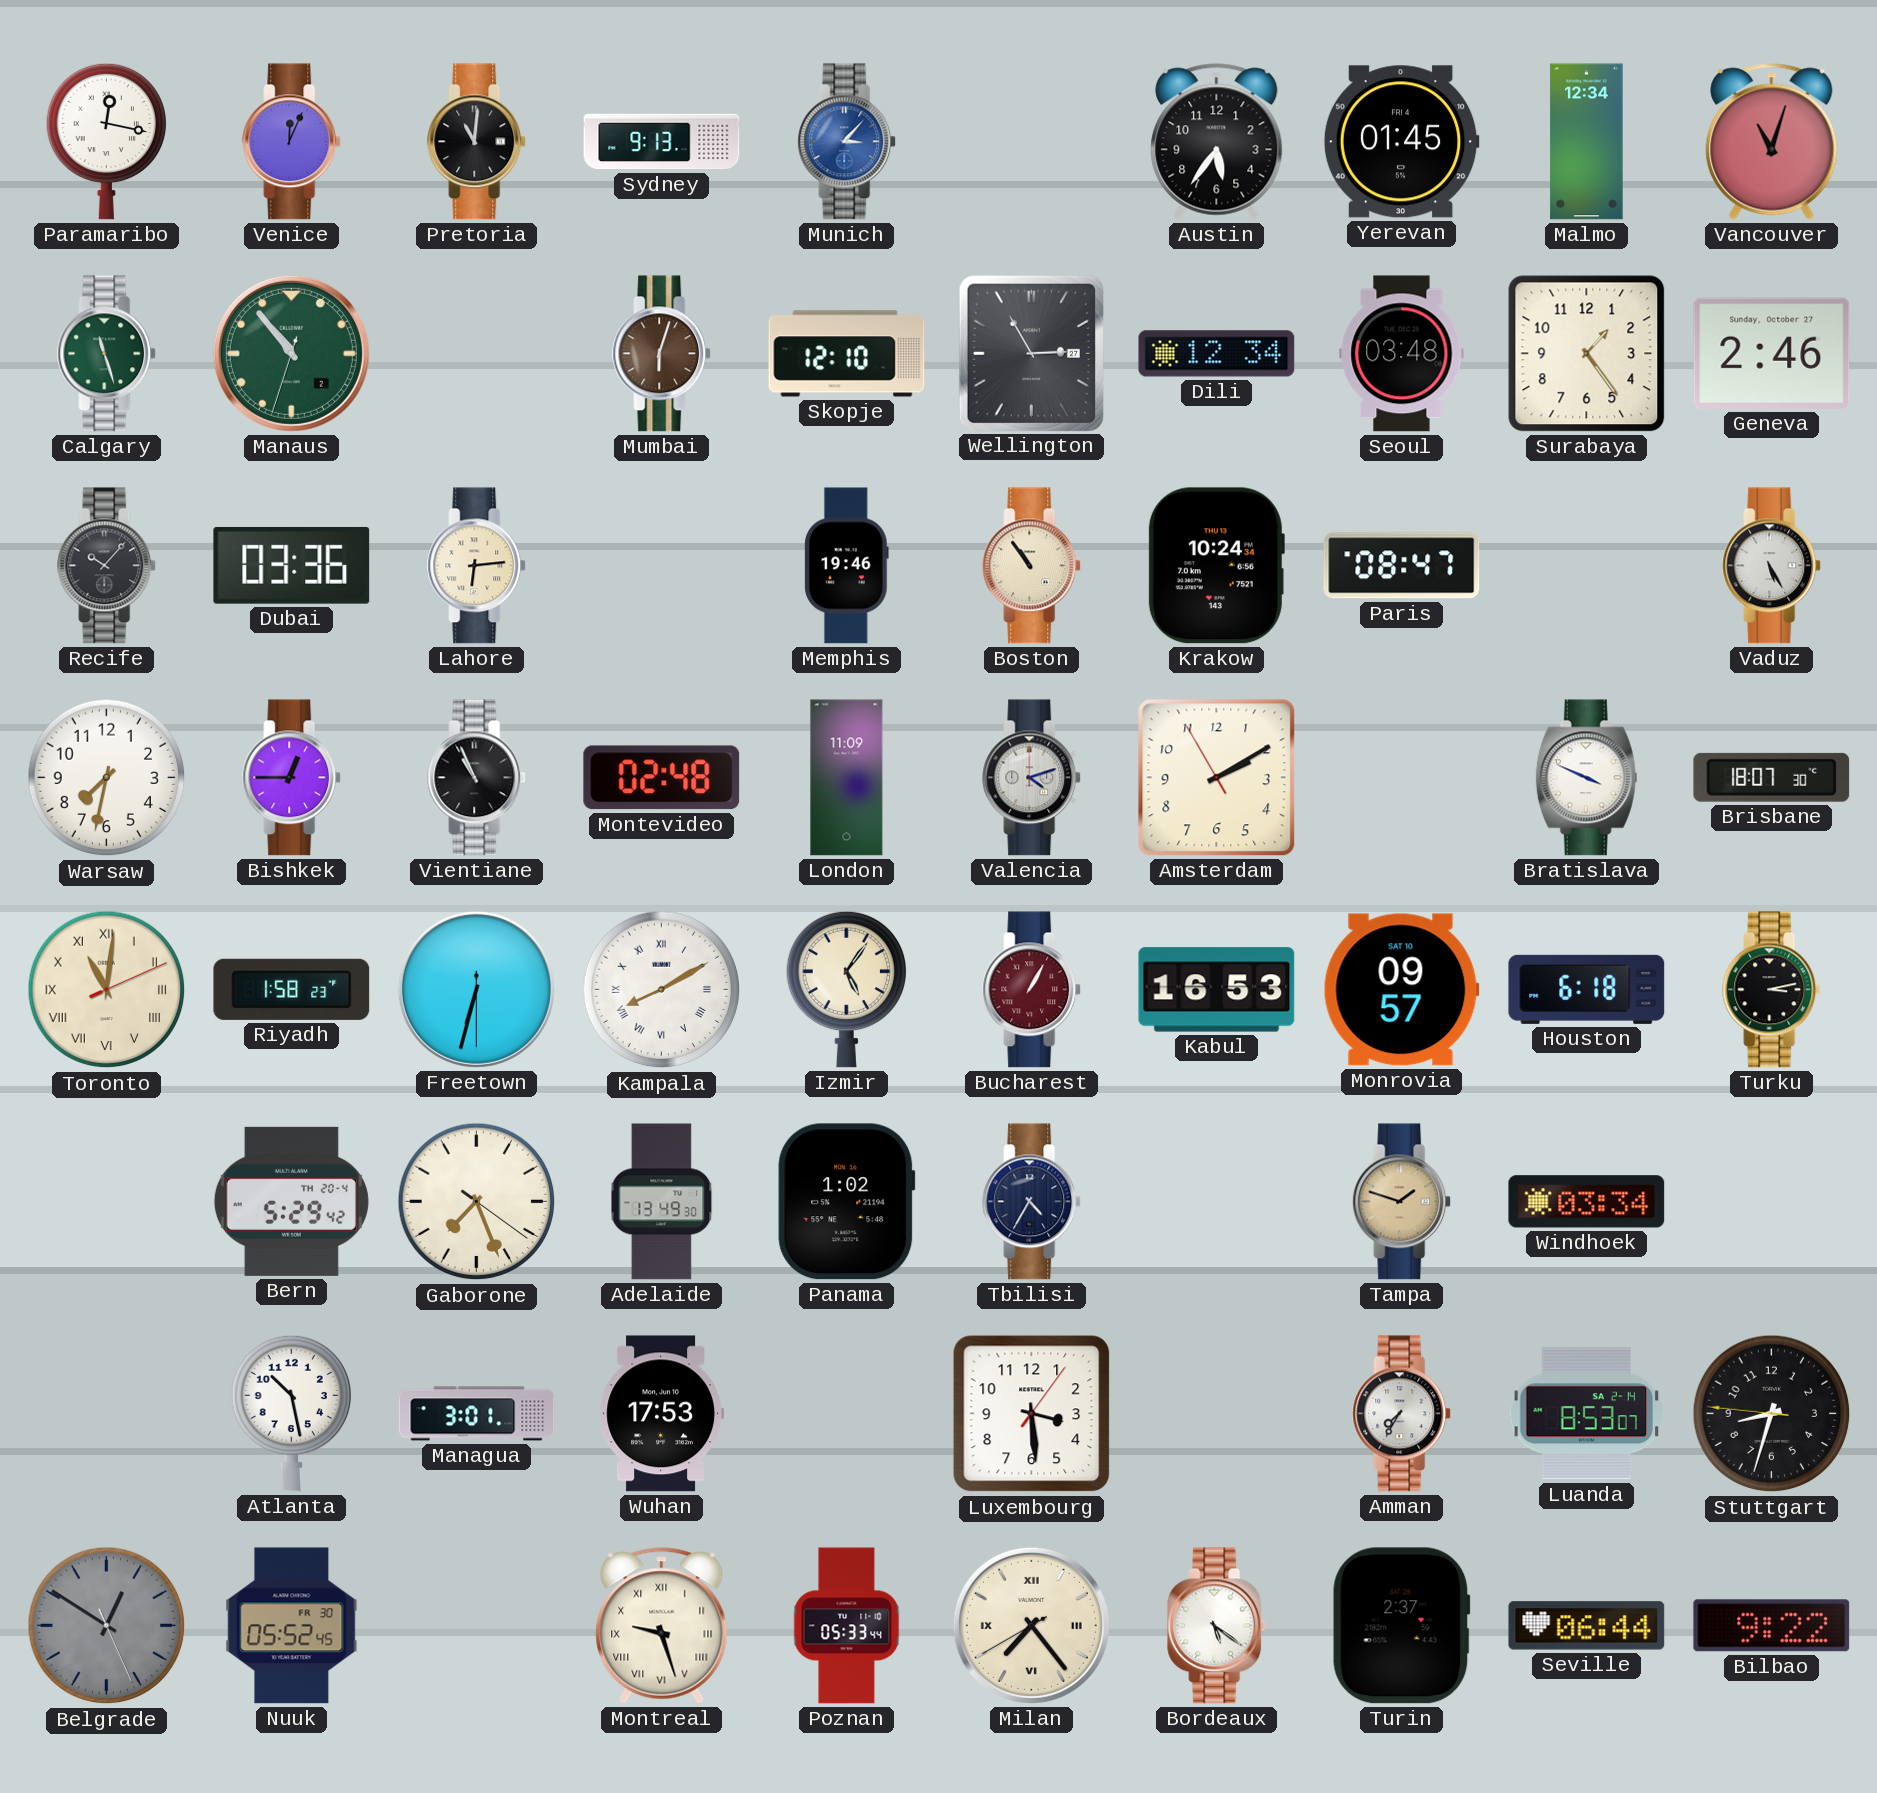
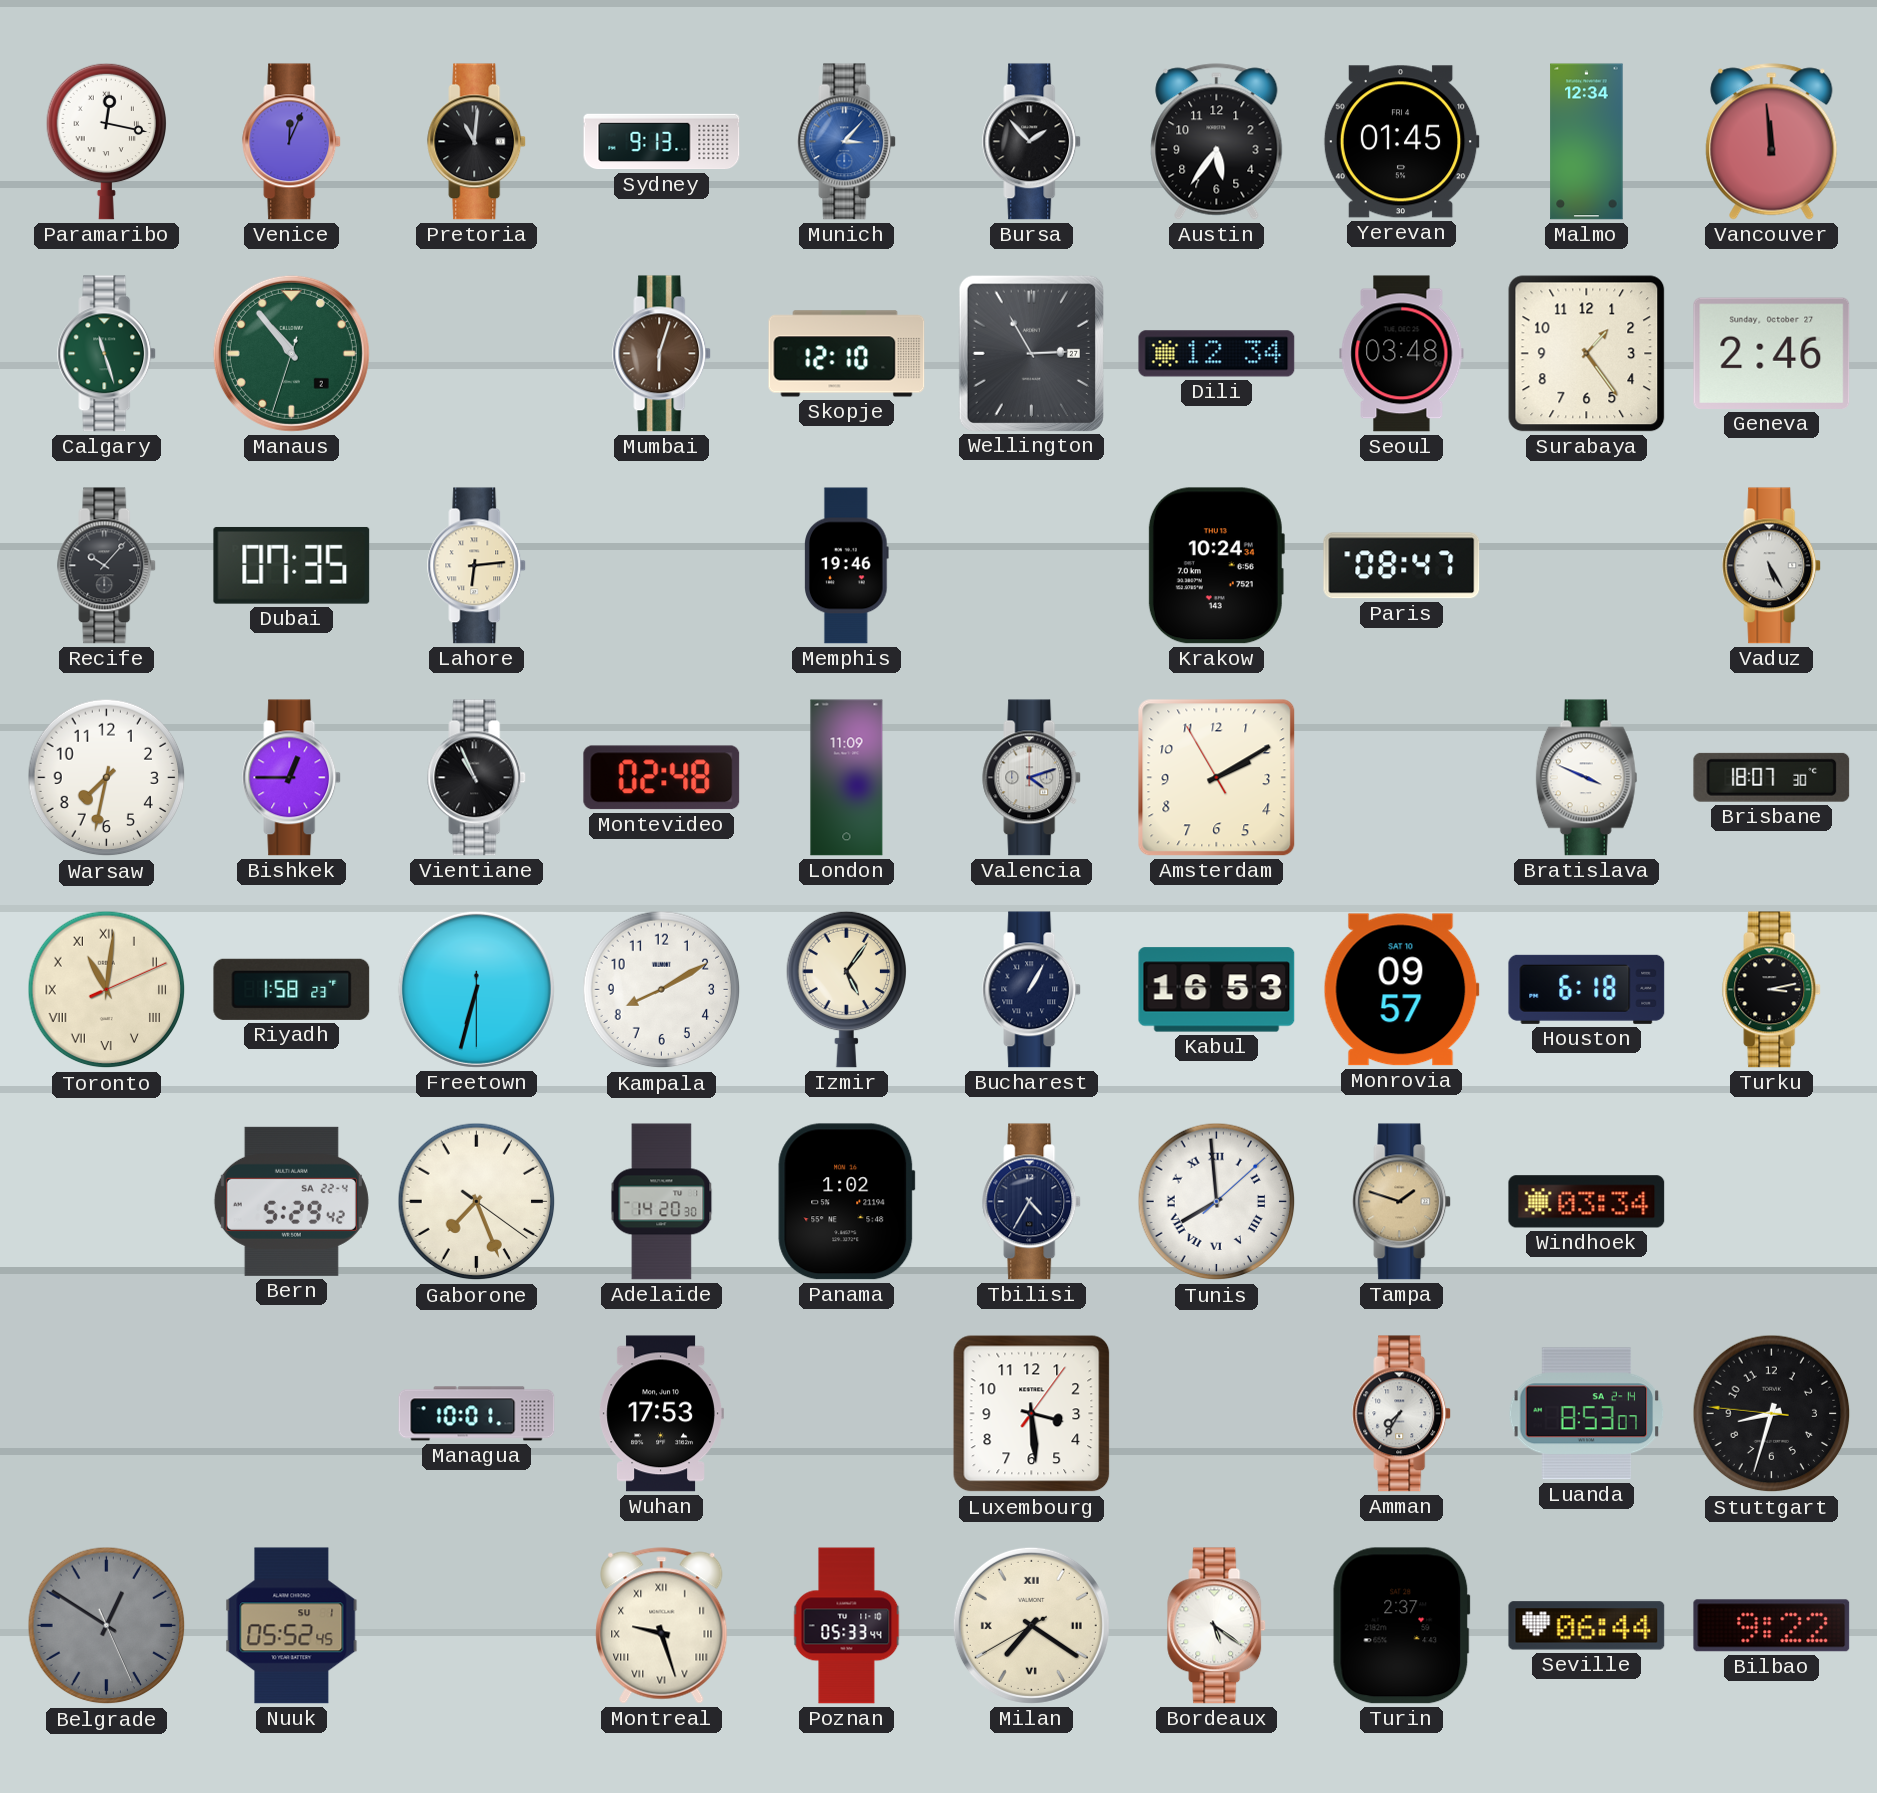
Bursa: none -> 1:53 (1032, 142)
Vancouver: 11:03 -> 11:59 (1772, 142)
Dubai: 03:36 -> 07:35 (292, 565)
Boston: 10:54 -> none (1032, 566)
Kampala numerals: Roman -> Arabic (662, 990)
Bucharest dial: burgundy -> navy (1032, 990)
Bern date: TH 20-4 -> SA 22-4 (291, 1201)
Adelaide: 13:49 -> 14:20 (662, 1202)
Tunis: none -> 7:59 (1217, 1202)
Atlanta: 10:28 -> none (291, 1413)
Managua: 3:01 -> 10:01 (477, 1414)
Nuuk date: FR 30 -> SU 1 (292, 1626)
Milan: 7:23 -> 7:20 (1031, 1625)
